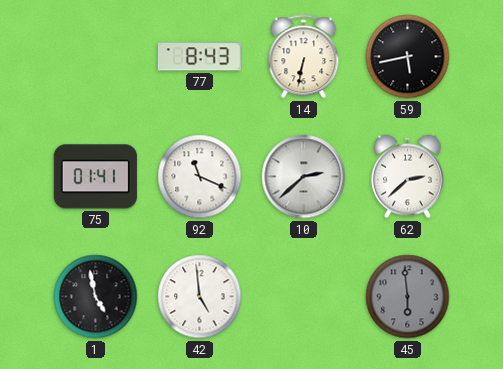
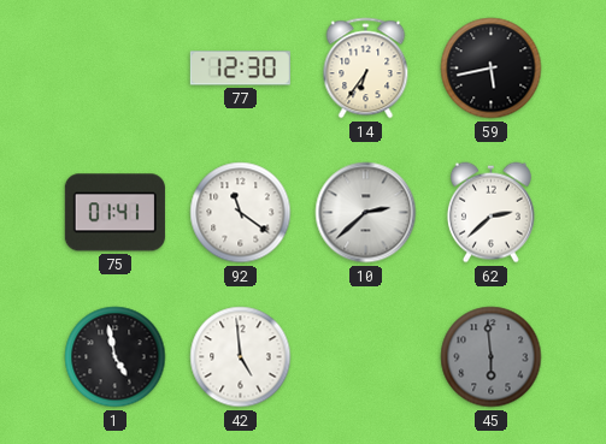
77: 8:43 -> 12:30 (240, 69)
14: 6:32 -> 6:36 (366, 69)
92: 11:19 -> 11:21 (241, 213)
